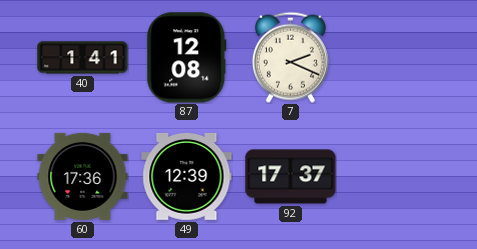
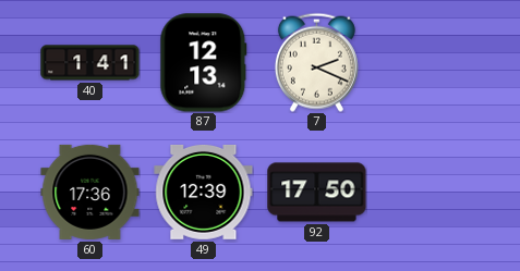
87: 12:08 -> 12:13 (204, 63)
92: 17:37 -> 17:50 (317, 193)
